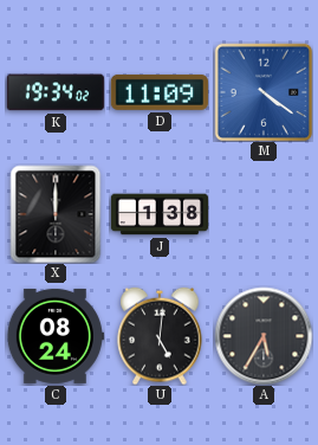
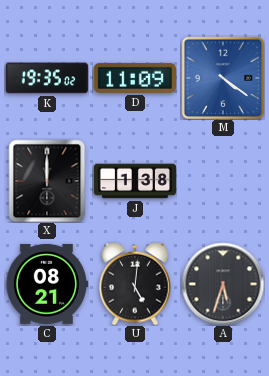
K: 19:34 -> 19:35 (47, 78)
C: 08:24 -> 08:21 (47, 284)
A: 5:35 -> 5:33 (223, 284)
